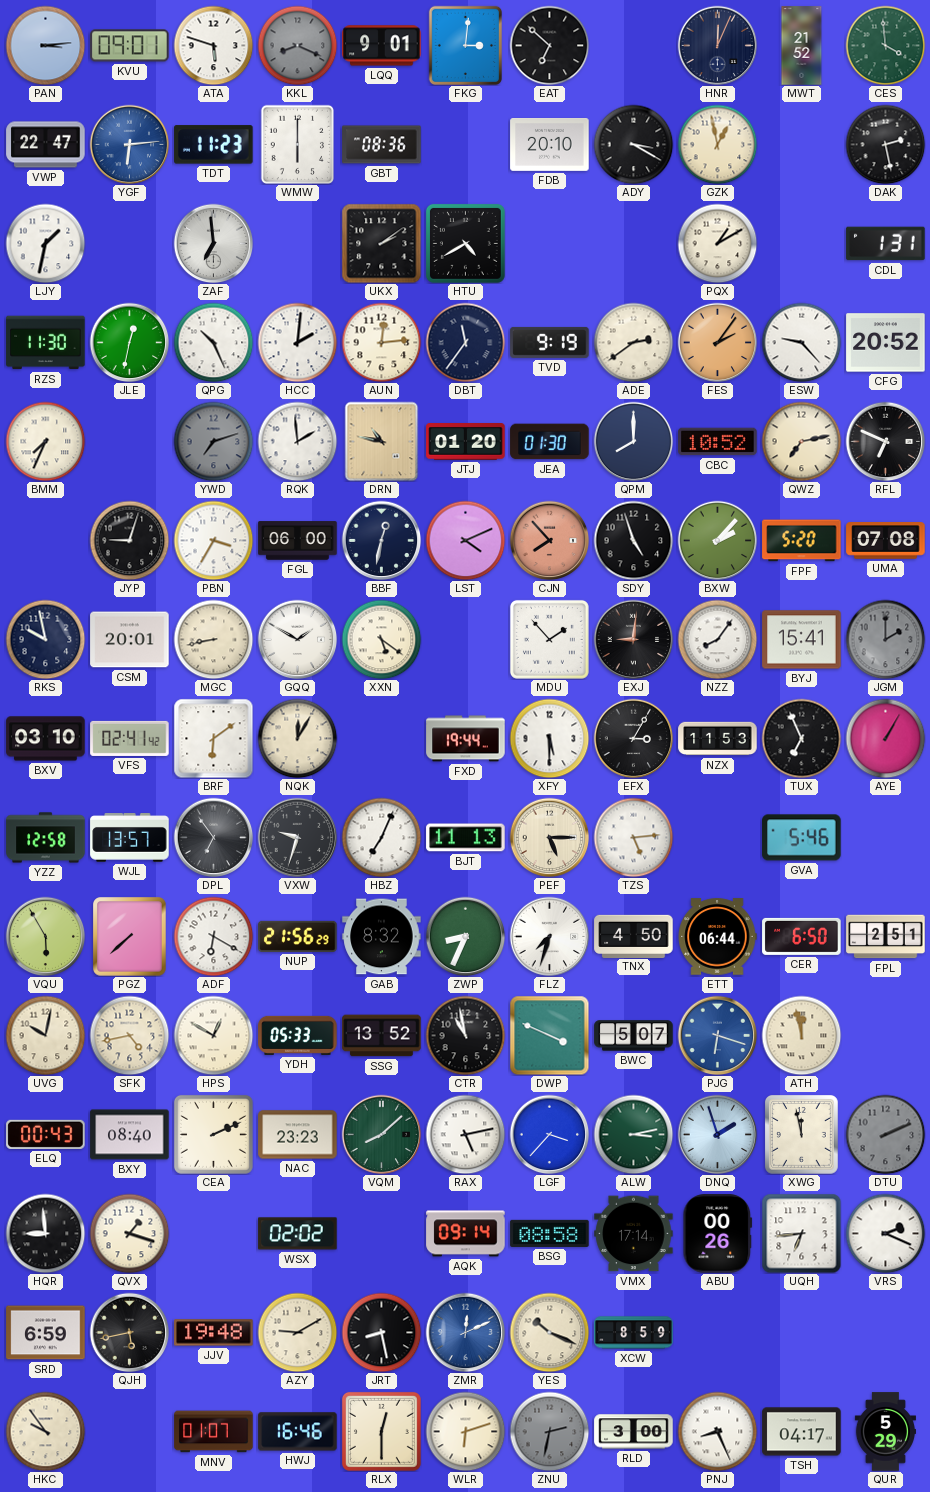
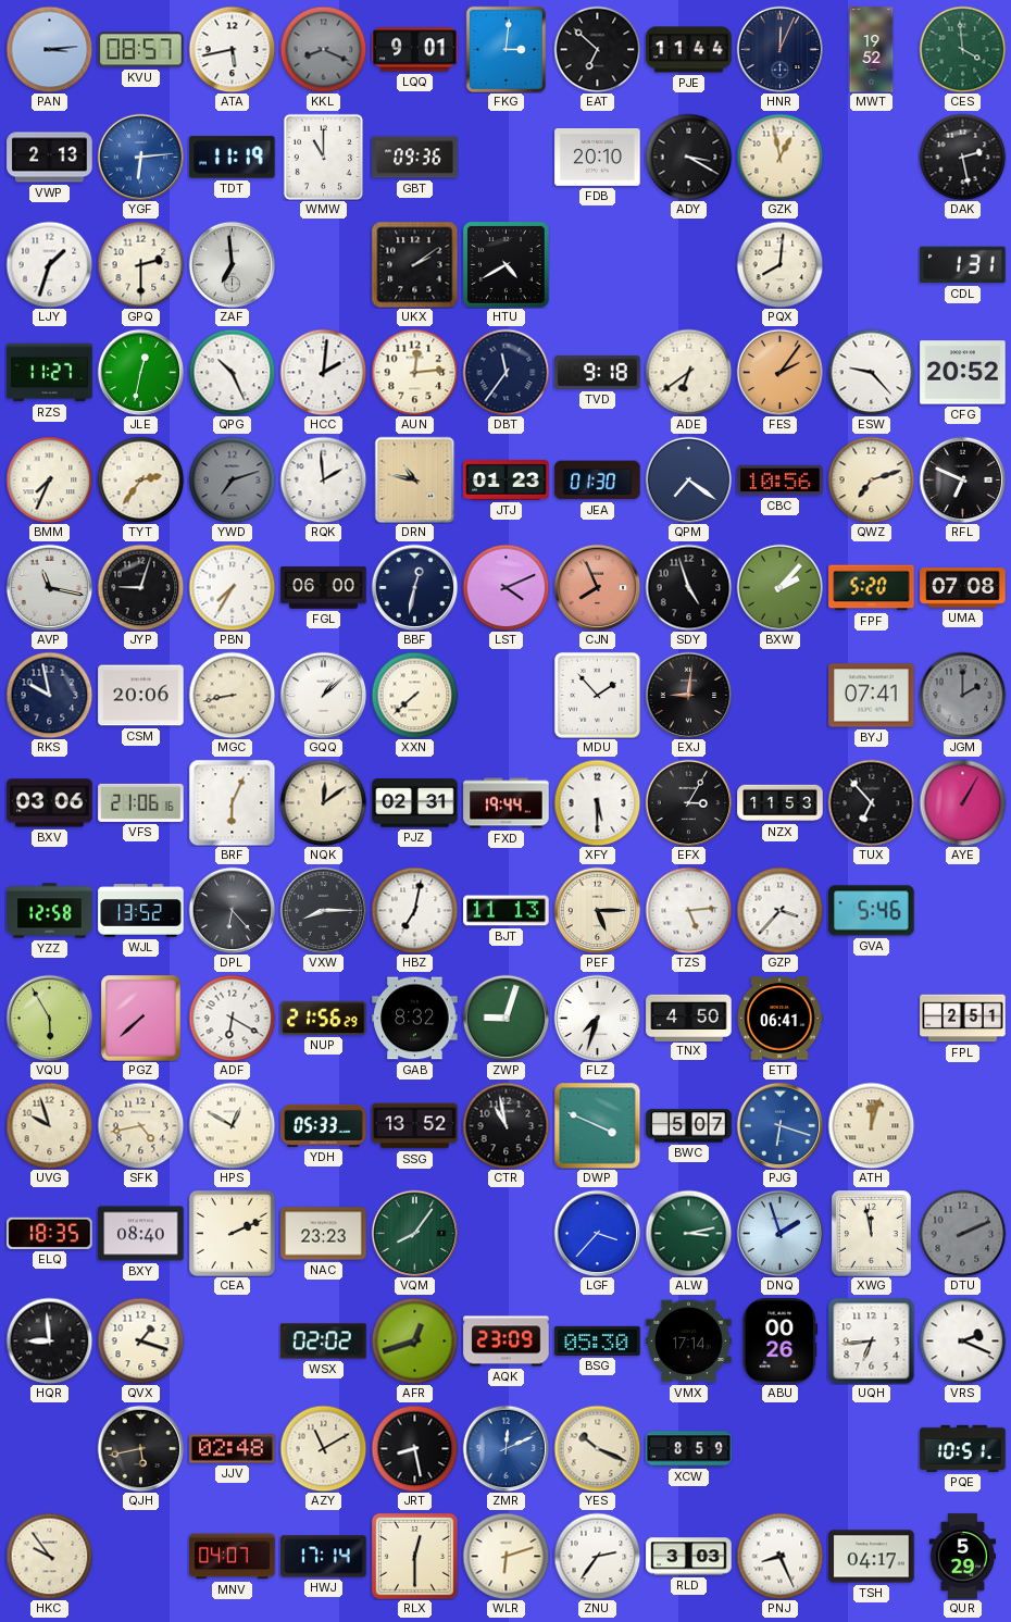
KVU: 09:01 -> 08:57 (141, 50)
ATA: 5:48 -> 5:43 (232, 49)
PJE: none -> 11:44 (689, 50)
MWT: 21:52 -> 19:52 (872, 50)
VWP: 22:47 -> 2:13 (50, 158)
TDT: 11:23 -> 11:19 (233, 158)
WMW: 6:00 -> 11:00 (323, 157)
GBT: 08:36 -> 09:36 (415, 158)
LJY: 1:32 -> 1:33 (49, 264)
GPQ: none -> 2:30 (140, 264)
PQX: 1:10 -> 8:01 (779, 264)
RZS: 11:30 -> 11:27 (50, 373)
TVD: 9:19 -> 9:18 (598, 372)
ADE: 2:39 -> 6:39 (688, 372)
TYT: none -> 2:36 (140, 479)
JTJ: 01:20 -> 01:23 (507, 481)
QPM: 8:00 -> 7:21 (688, 479)
CBC: 10:52 -> 10:56 (781, 481)
QWZ: 7:13 -> 7:12 (871, 479)
AVP: none -> 11:17 (49, 587)
PBN: 3:35 -> 7:35 (232, 587)
CJN: 7:53 -> 7:56 (597, 587)
CSM: 20:01 -> 20:06 (141, 696)
GQQ: 1:50 -> 1:08 (323, 695)
XXN: 5:21 -> 7:38 (414, 695)
NZZ: 8:06 -> none (717, 639)
BYJ: 15:41 -> 07:41 (872, 696)
BXV: 03:10 -> 03:06 (50, 803)
VFS: 02:41 -> 21:06 (141, 802)
BRF: 6:09 -> 6:04 (232, 802)
NQK: 12:05 -> 12:09 (323, 802)
PJZ: none -> 02:31 (415, 803)
TUX: 6:56 -> 6:53 (871, 802)
WJL: 13:57 -> 13:52 (141, 911)
DPL: 6:54 -> 6:23 (232, 910)
VXW: 9:33 -> 8:15 (323, 910)
HBZ: 7:04 -> 7:02 (414, 910)
GZP: none -> 3:37 (779, 910)
ZWP: 8:34 -> 9:03 (505, 1018)
ETT: 06:44 -> 06:41 (779, 1019)
CER: 6:50 -> none (802, 936)
UVG: 10:02 -> 9:57 (49, 1125)
ATH: 11:58 -> 12:03 (871, 1125)
ELQ: 00:43 -> 18:35 (50, 1233)
VQM: 8:08 -> 8:06 (414, 1233)
RAX: 5:13 -> none (465, 1134)
AFR: none -> 12:42 (414, 1340)
AQK: 09:14 -> 23:09 (507, 1342)
BSG: 08:58 -> 05:30 (598, 1340)
SRD: 6:59 -> none (46, 1333)
JJV: 19:48 -> 02:48 (233, 1449)
AZY: 9:10 -> 11:10 (323, 1448)
PQE: none -> 10:51 (963, 1448)
MNV: 01:07 -> 04:07 (233, 1557)
HWJ: 16:46 -> 17:14 (324, 1557)
ZNU: 2:32 -> 2:36 (597, 1556)
ZNU dial: grey -> white (597, 1556)
RLD: 3:00 -> 3:03 (689, 1557)
